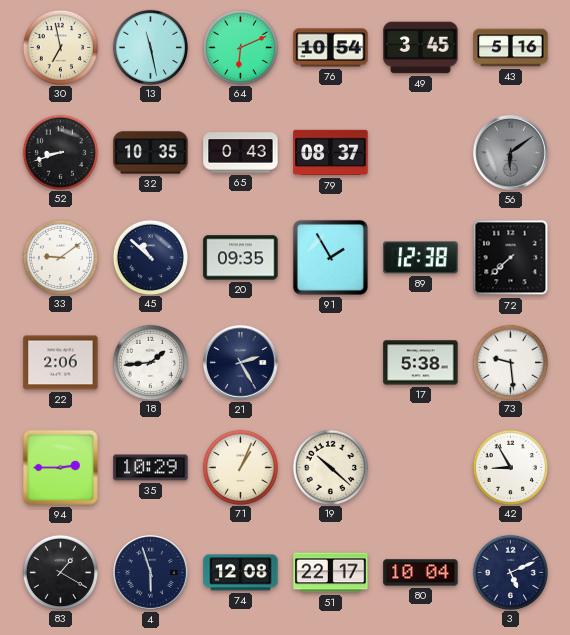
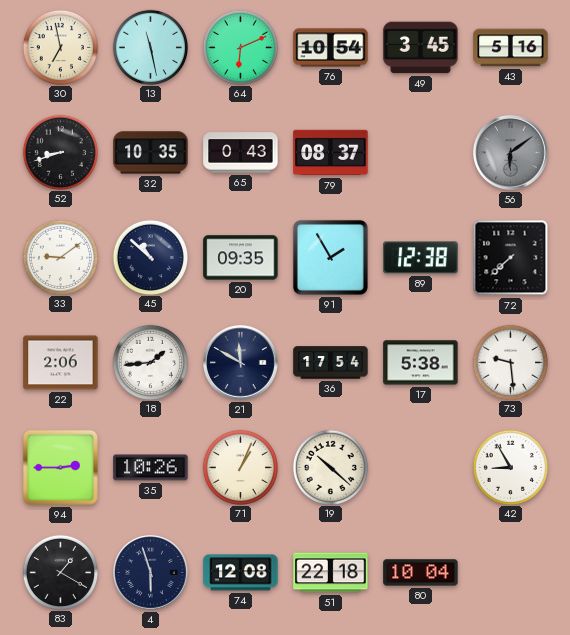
21: 2:25 -> 11:50 (241, 363)
36: none -> 17:54 (331, 363)
35: 10:29 -> 10:26 (151, 468)
51: 22:17 -> 22:18 (331, 573)
3: 5:11 -> none (510, 572)
